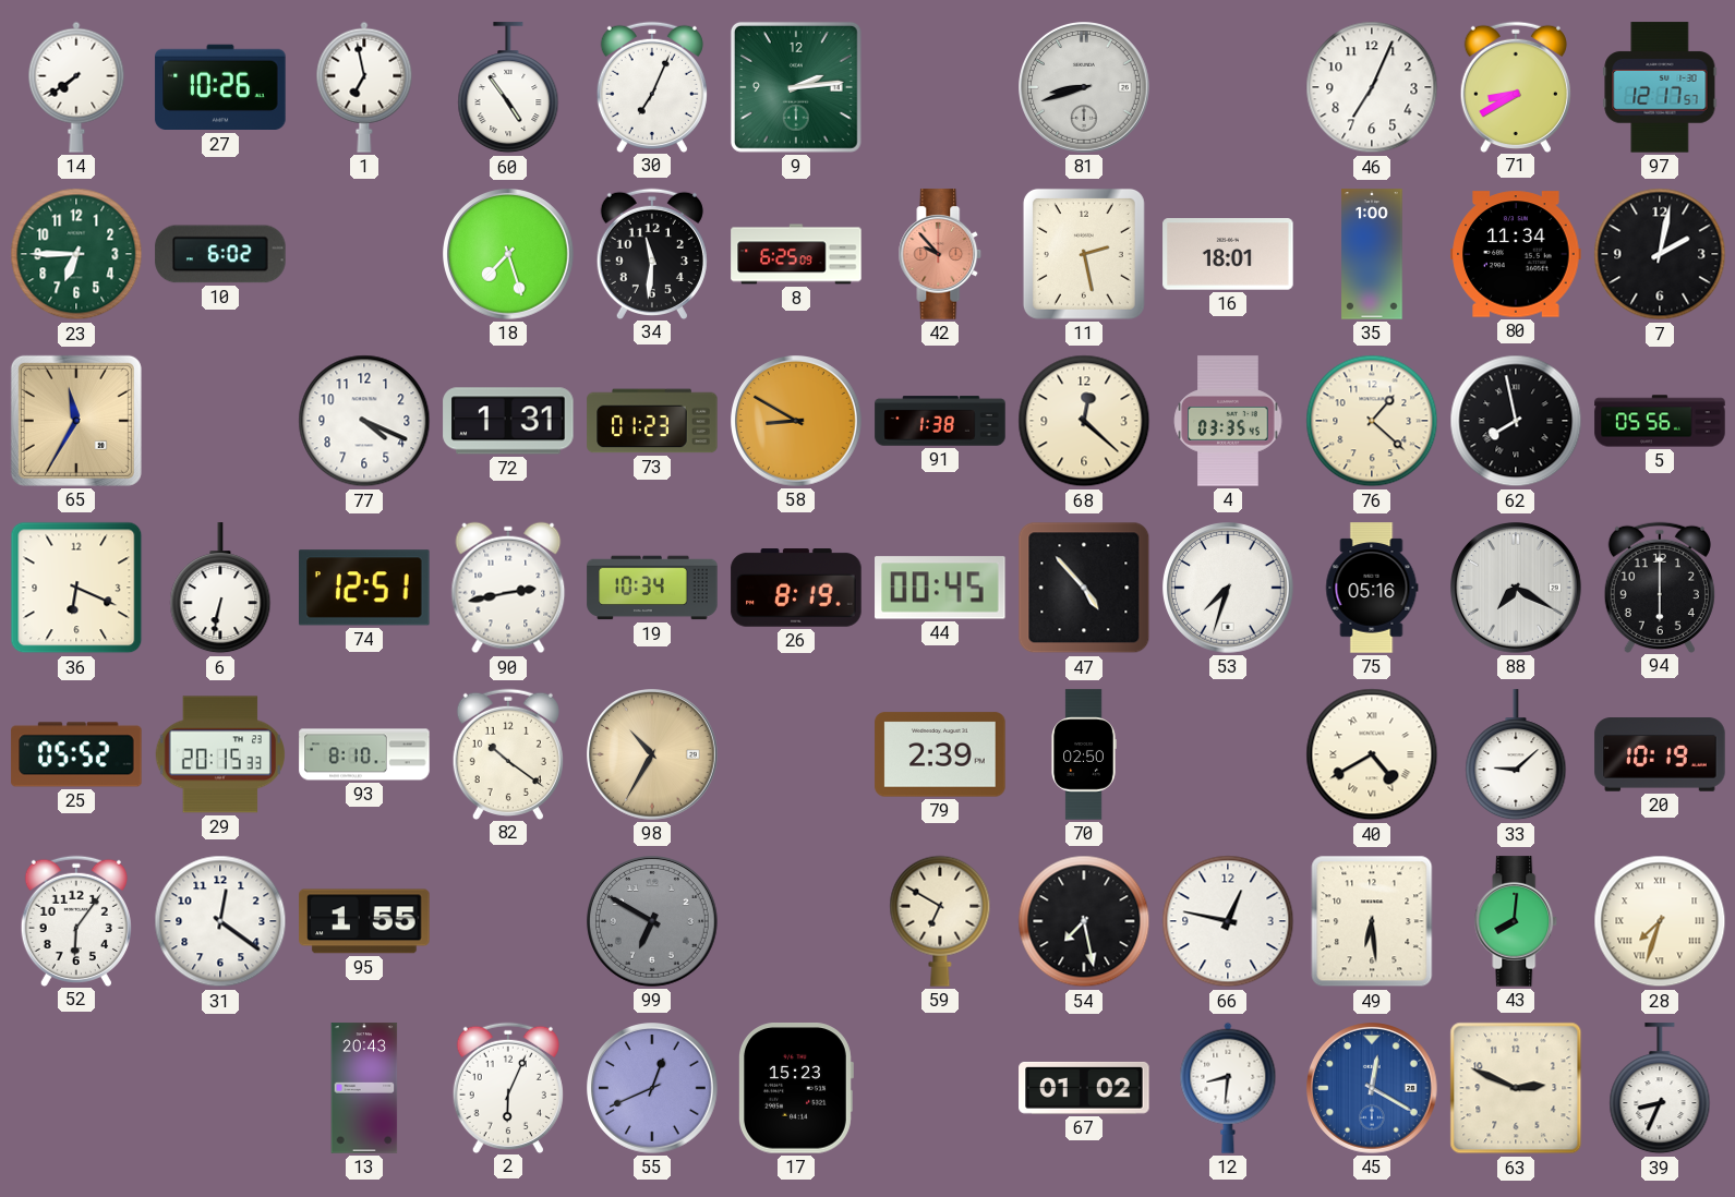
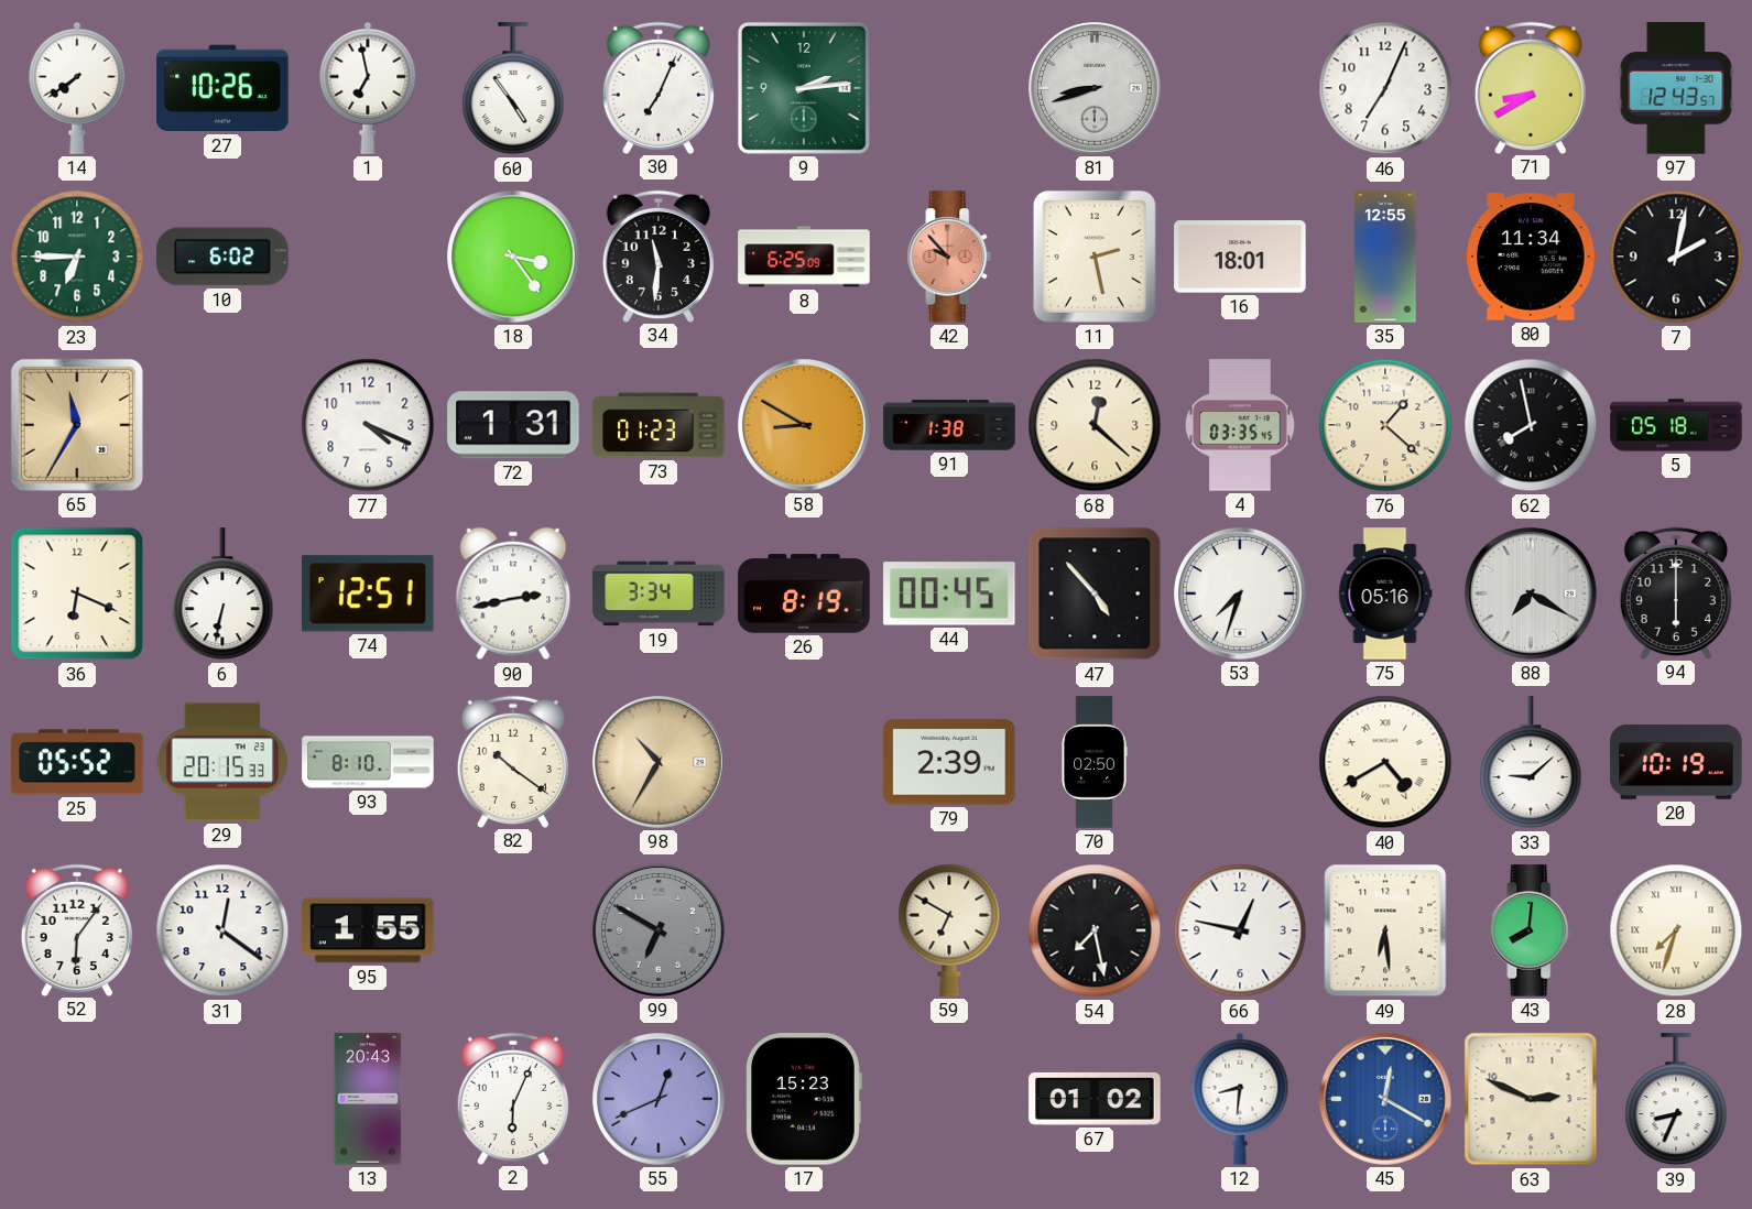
97: 12:17 -> 12:43 (1676, 88)
18: 7:27 -> 3:24 (514, 258)
35: 1:00 -> 12:55 (1385, 257)
5: 05:56 -> 05:18 (1676, 425)
19: 10:34 -> 3:34 (659, 593)
